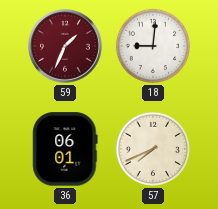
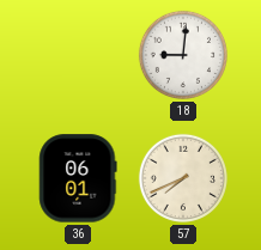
59: 1:34 -> none (65, 46)
